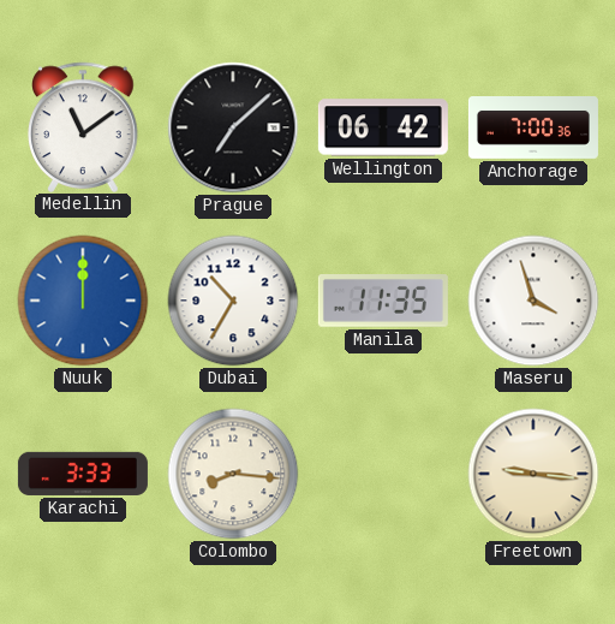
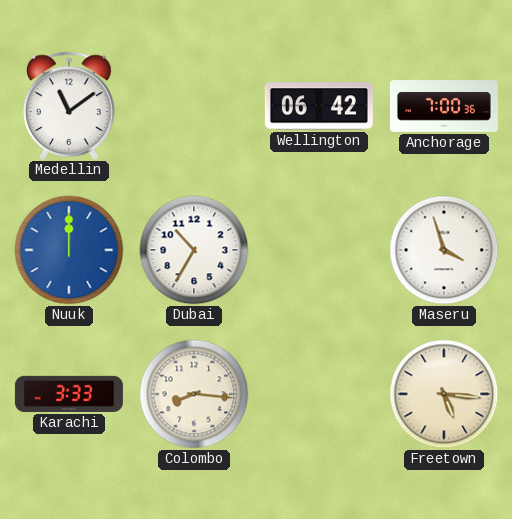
Prague: 7:08 -> none (233, 127)
Manila: 11:35 -> none (383, 302)
Freetown: 9:16 -> 5:16 (444, 394)
